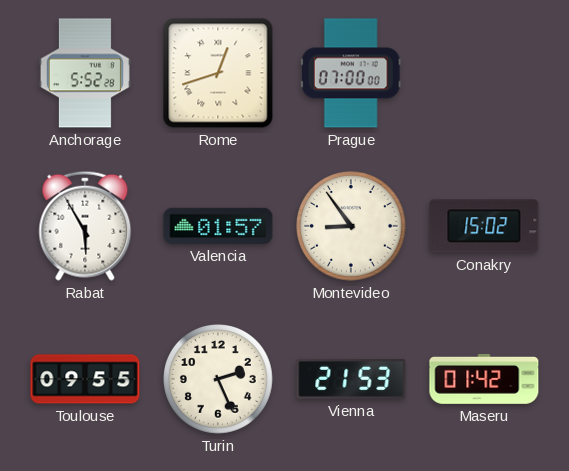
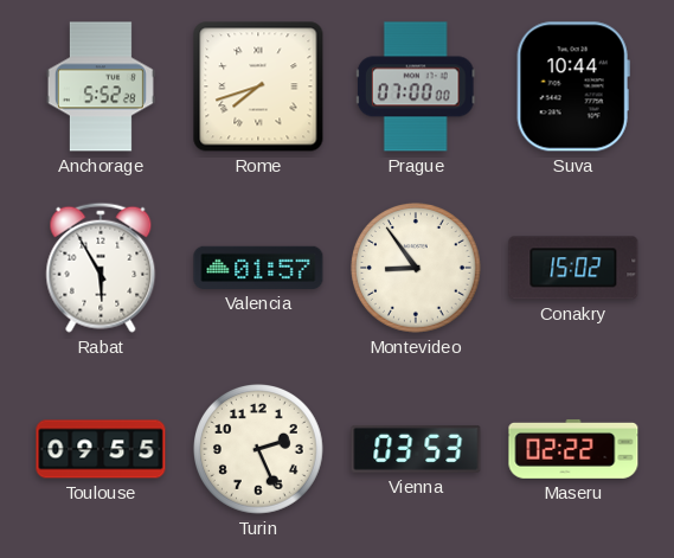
Rome: 12:42 -> 7:42 (258, 86)
Suva: none -> 10:44 (573, 86)
Vienna: 21:53 -> 03:53 (416, 449)
Maseru: 01:42 -> 02:22 (573, 449)
